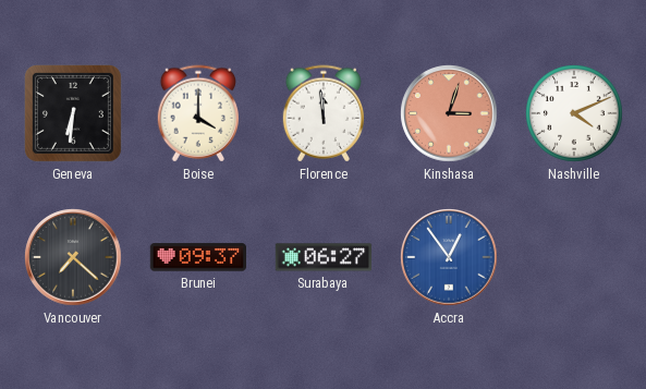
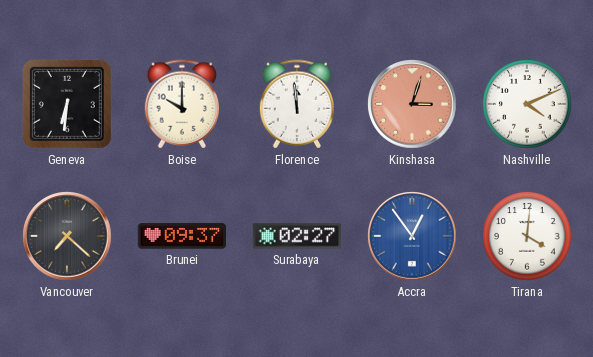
Boise: 4:00 -> 10:00 (181, 104)
Surabaya: 06:27 -> 02:27 (296, 236)
Tirana: none -> 4:01 (527, 236)
